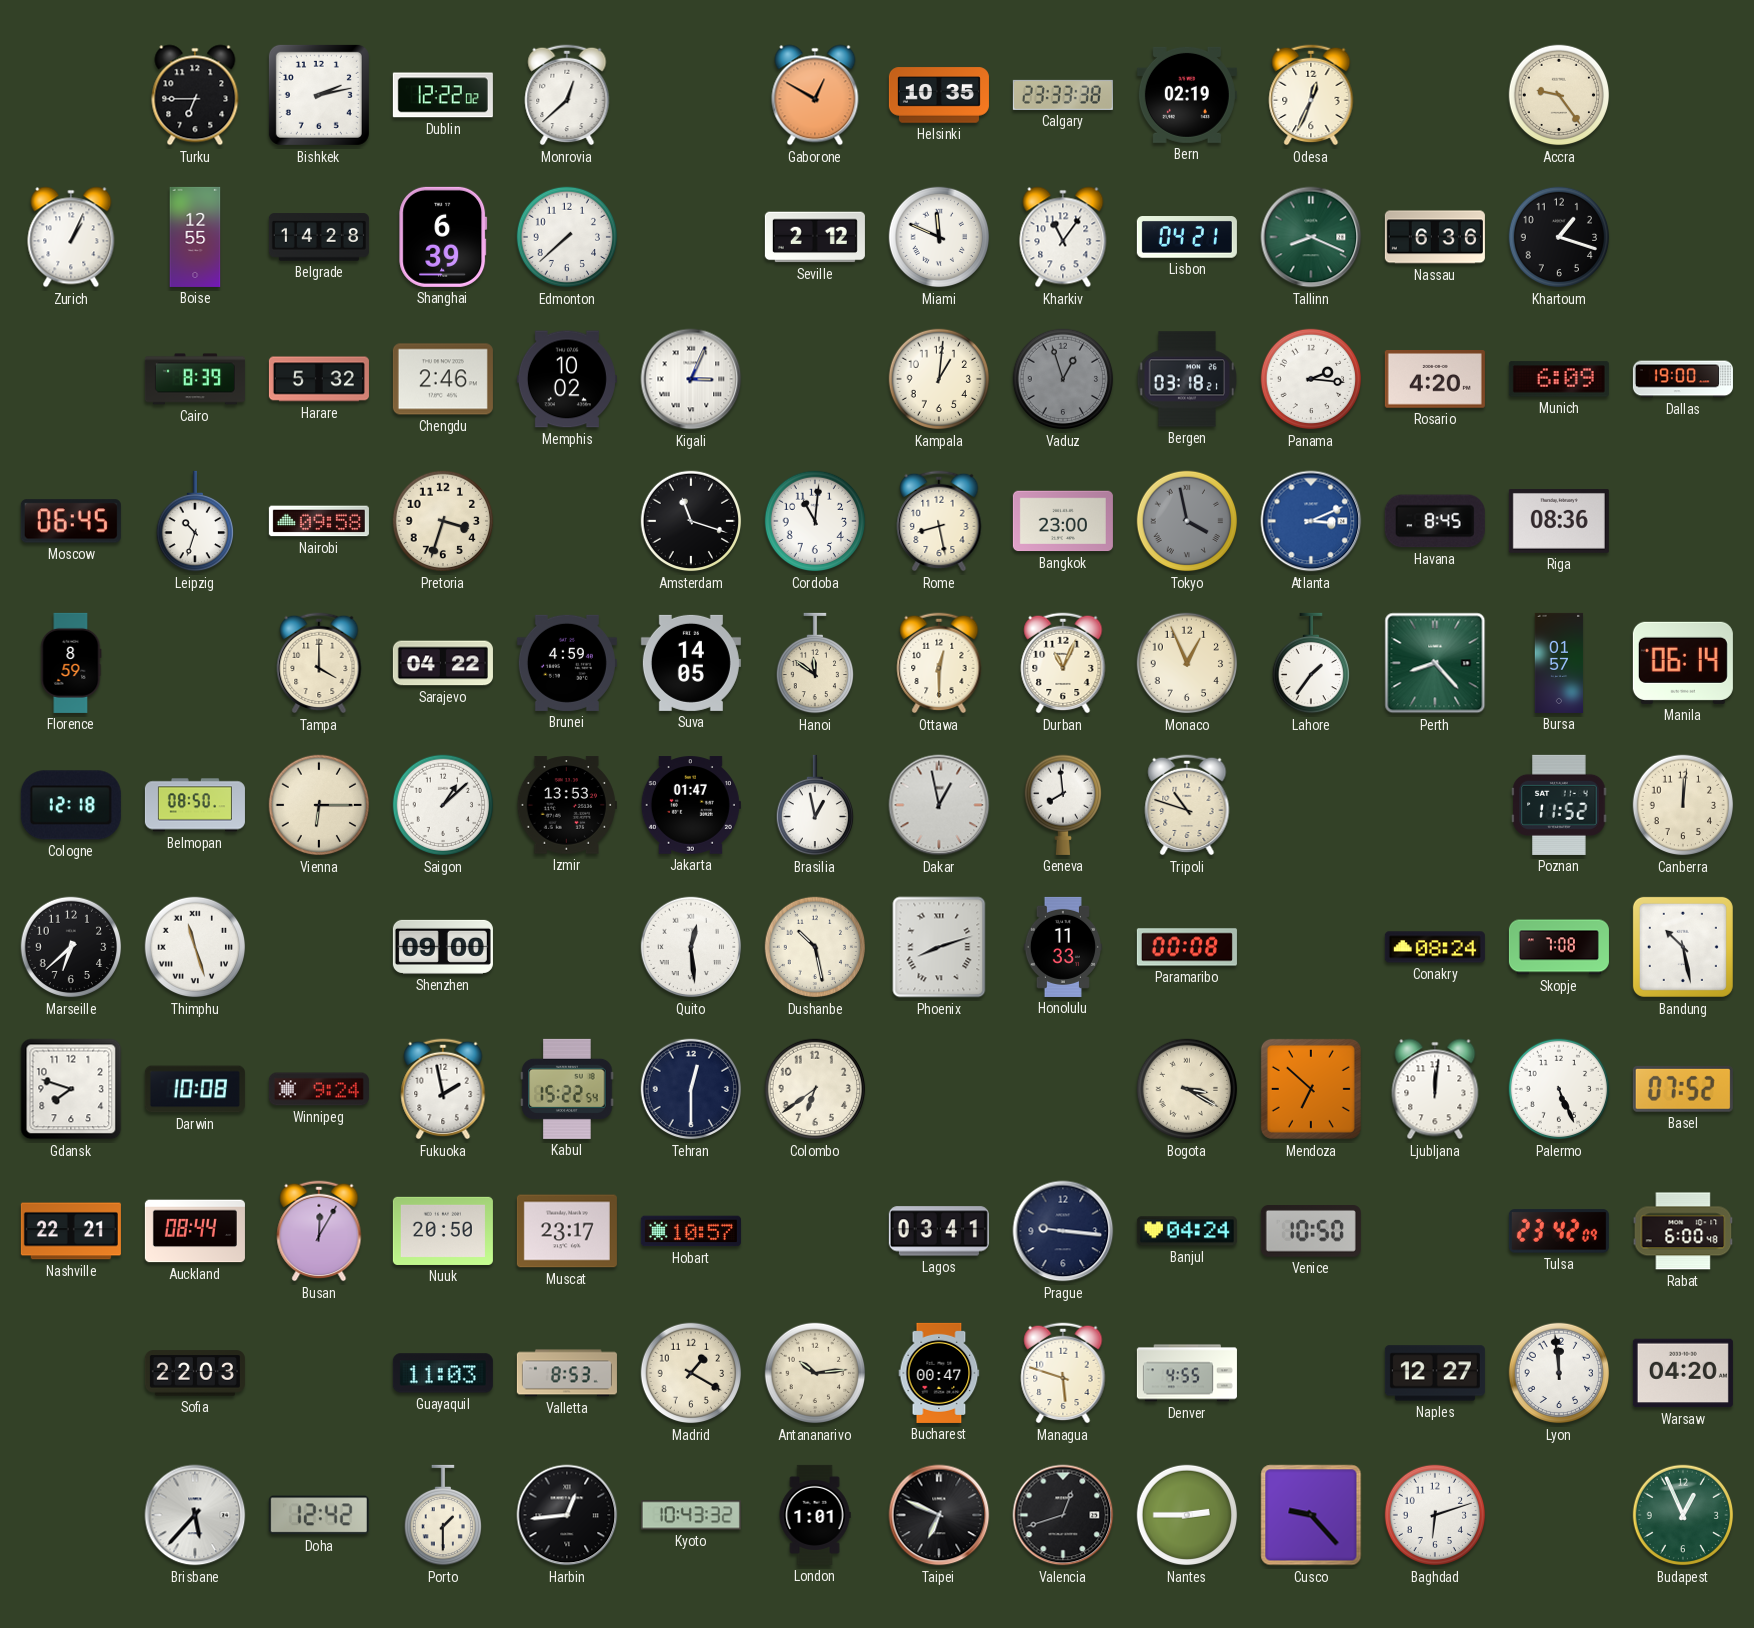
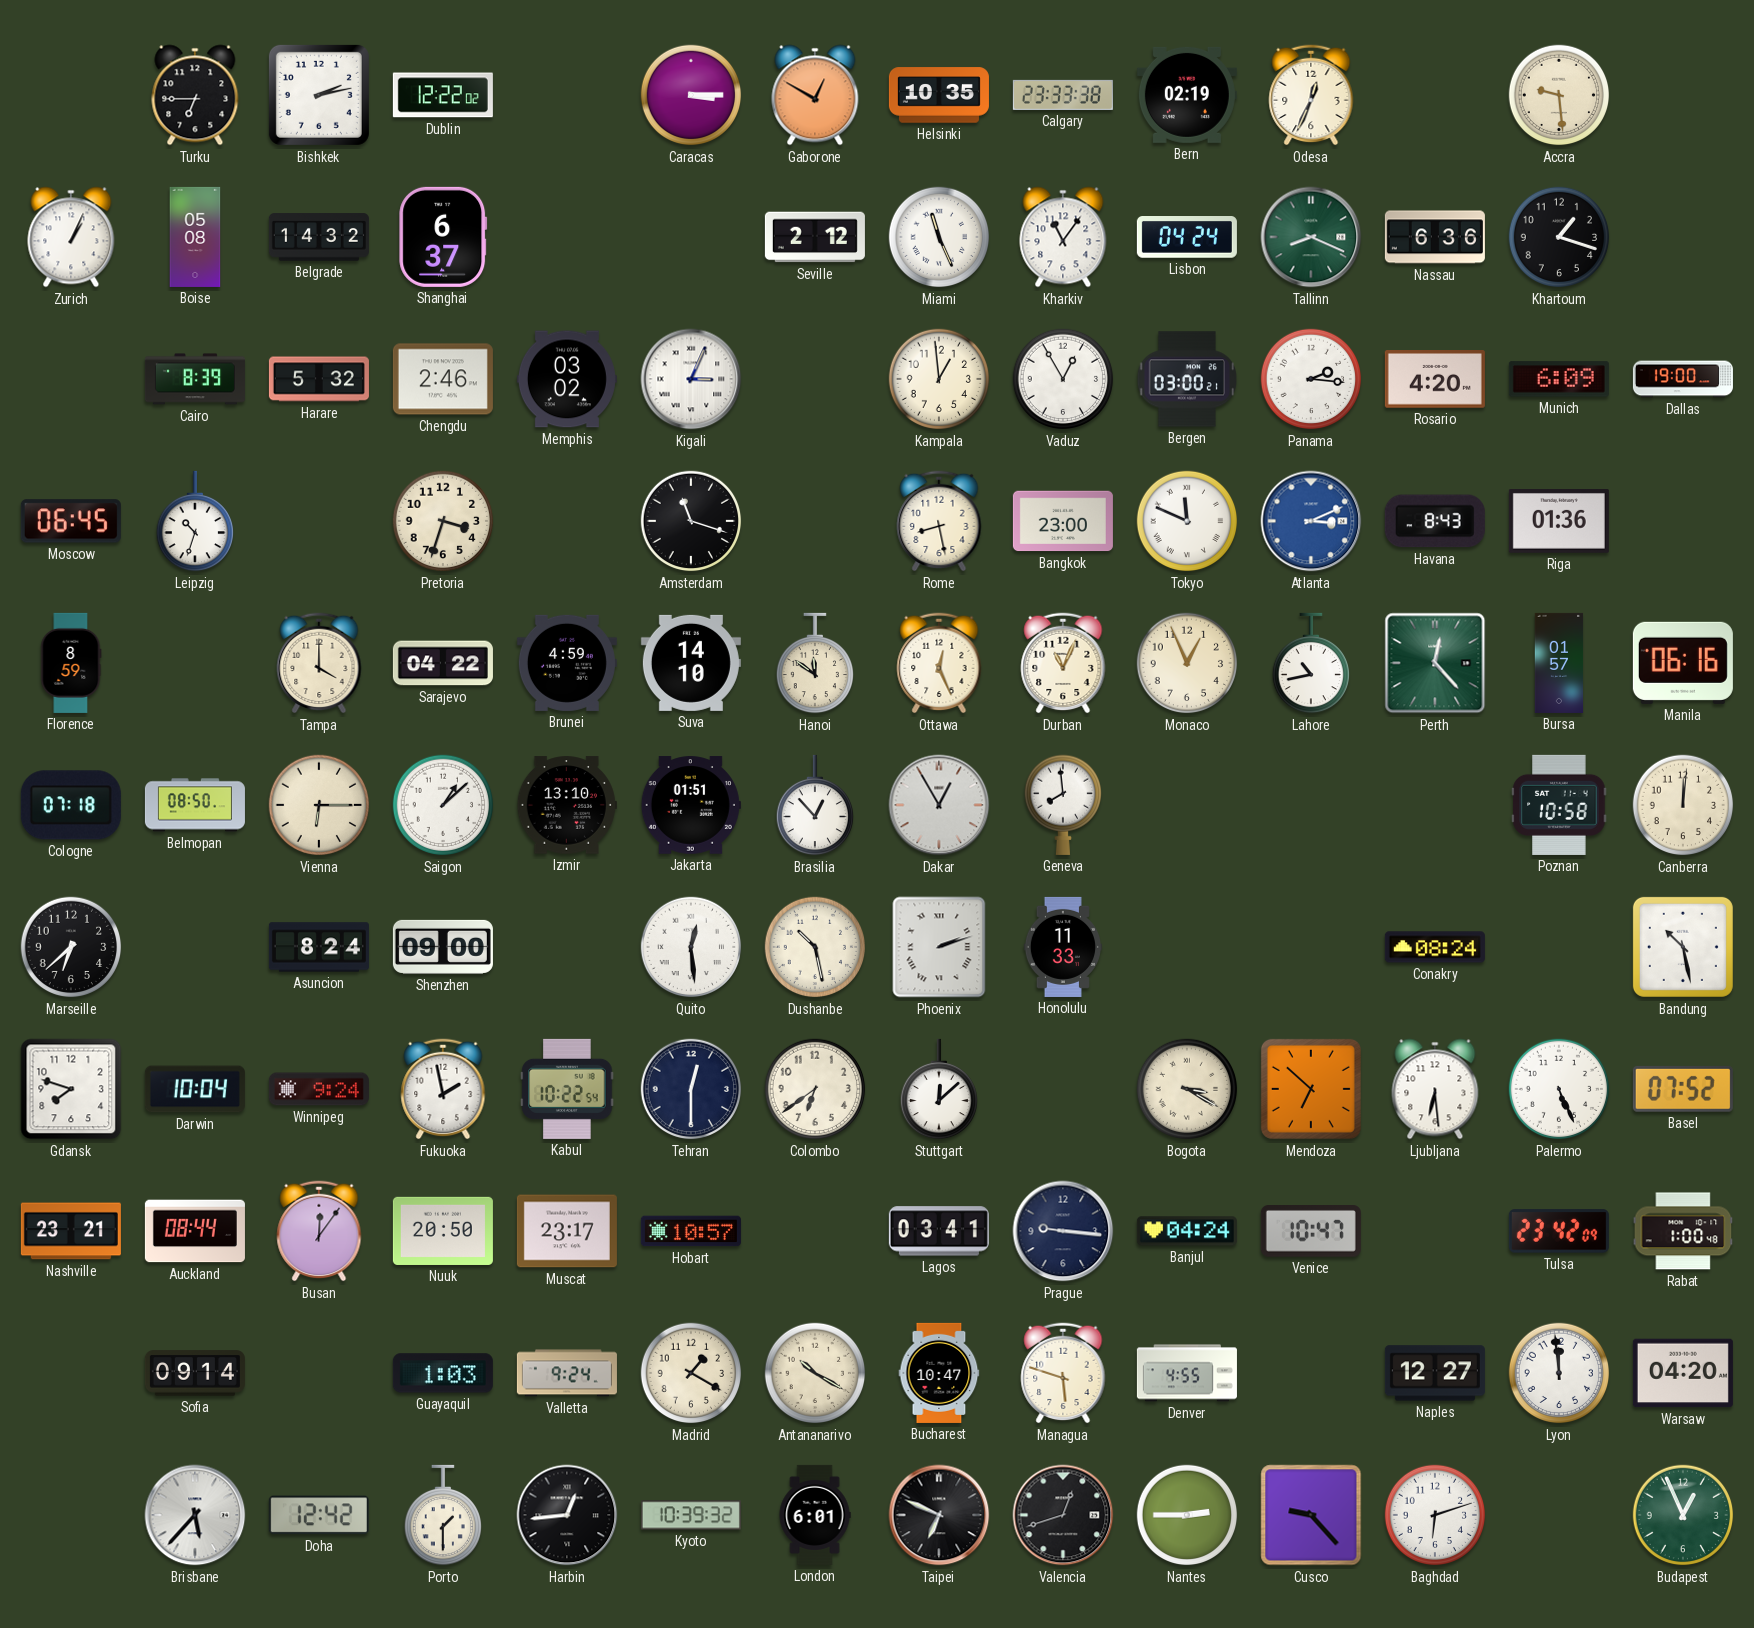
Monrovia: 12:38 -> none (567, 95)
Caracas: none -> 3:15 (691, 95)
Accra: 9:24 -> 9:29 (1559, 95)
Boise: 12:55 -> 05:08 (195, 237)
Belgrade: 14:28 -> 14:32 (319, 237)
Shanghai: 6:39 -> 6:37 (443, 237)
Edmonton: 7:38 -> none (567, 237)
Miami: 11:49 -> 11:26 (939, 237)
Lisbon: 04:21 -> 04:24 (1187, 238)
Memphis: 10:02 -> 03:02 (567, 379)
Kampala: 1:01 -> 12:59 (939, 379)
Vaduz: 12:57 -> 12:55 (1063, 379)
Vaduz dial: grey -> white (1063, 379)
Bergen: 03:18 -> 03:00 (1186, 379)
Nairobi: 09:58 -> none (319, 521)
Cordoba: 11:01 -> none (815, 521)
Tokyo: 3:58 -> 11:49 (1187, 521)
Tokyo dial: grey -> white (1187, 521)
Havana: 8:45 -> 8:43 (1435, 521)
Riga: 08:36 -> 01:36 (1559, 522)
Suva: 14:05 -> 14:10 (691, 663)
Ottawa: 12:30 -> 12:26 (939, 663)
Lahore: 1:36 -> 10:43 (1310, 663)
Perth: 8:23 -> 12:23 (1435, 663)
Manila: 06:14 -> 06:16 (1683, 663)
Cologne: 12:18 -> 07:18 (71, 805)
Izmir: 13:53 -> 13:10 (567, 805)
Jakarta: 01:47 -> 01:51 (691, 805)
Brasilia: 12:58 -> 12:53 (814, 805)
Dakar: 12:58 -> 12:55 (939, 805)
Tripoli: 10:48 -> none (1187, 805)
Poznan: 11:52 -> 10:58 (1559, 805)
Thimphu: 11:27 -> none (195, 947)
Asuncion: none -> 8:24 (319, 947)
Phoenix: 8:12 -> 2:12 (939, 947)
Paramaribo: 00:08 -> none (1187, 947)
Skopje: 7:08 -> none (1559, 947)
Darwin: 10:08 -> 10:04 (195, 1089)
Kabul: 15:22 -> 10:22 (567, 1089)
Stuttgart: none -> 12:08 (938, 1089)
Ljubljana: 12:01 -> 6:29 (1435, 1089)
Nashville: 22:21 -> 23:21 (71, 1231)
Busan: 12:05 -> 12:06 (319, 1231)
Venice: 10:50 -> 10:47 (1311, 1232)
Rabat: 6:00 -> 1:00 (1683, 1231)
Sofia: 22:03 -> 09:14 (195, 1373)
Guayaquil: 11:03 -> 1:03 (443, 1373)
Valletta: 8:53 -> 9:24 (567, 1373)
Antananarivo: 10:14 -> 10:20 (815, 1373)
Bucharest: 00:47 -> 10:47 (939, 1373)
Kyoto: 10:43 -> 10:39 (691, 1515)
London: 1:01 -> 6:01 (815, 1515)
